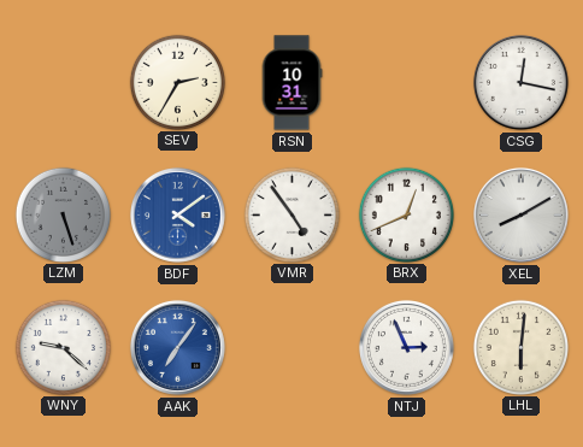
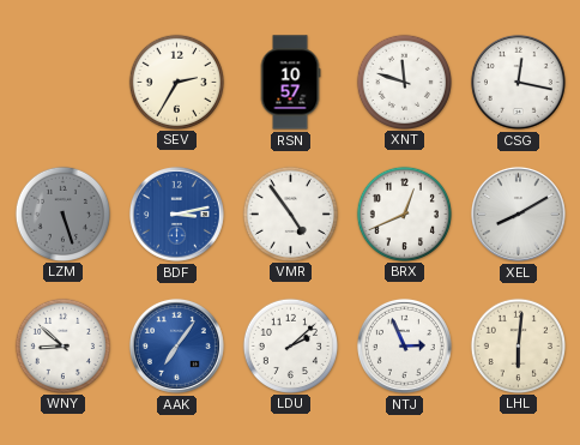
RSN: 10:31 -> 10:57 (290, 83)
XNT: none -> 11:48 (404, 82)
BDF: 4:09 -> 3:13 (176, 214)
WNY: 9:22 -> 8:52 (62, 345)
LDU: none -> 2:08 (290, 345)
